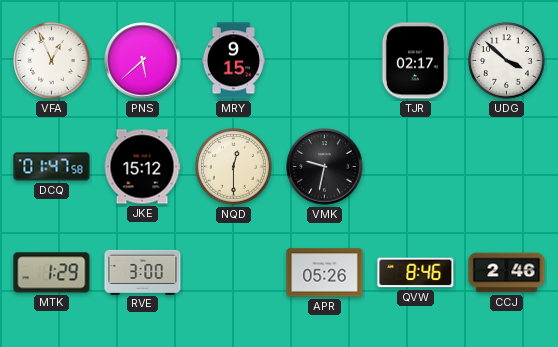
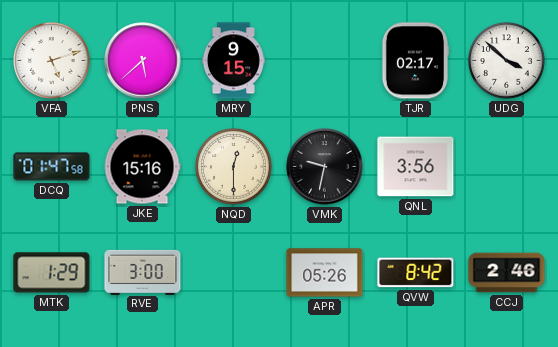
VFA: 12:56 -> 5:12 (52, 61)
JKE: 15:12 -> 15:16 (142, 167)
QNL: none -> 3:56 (416, 167)
QVW: 8:46 -> 8:42 (416, 273)
